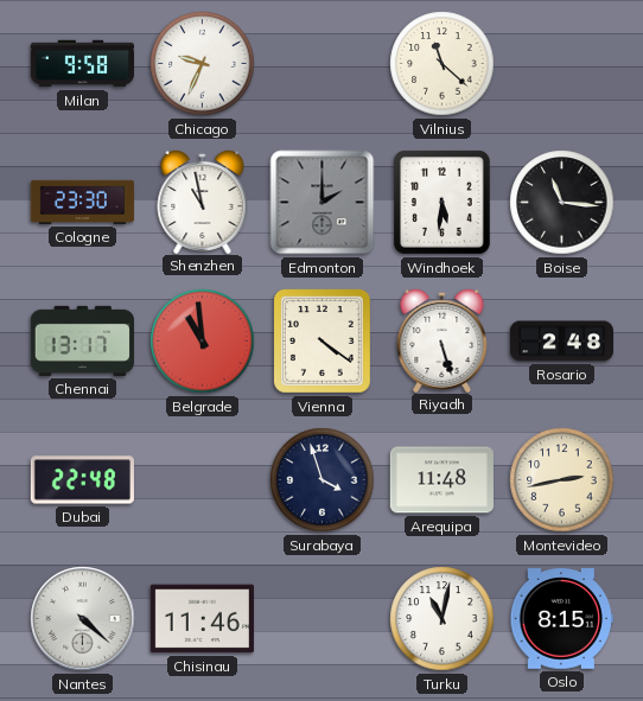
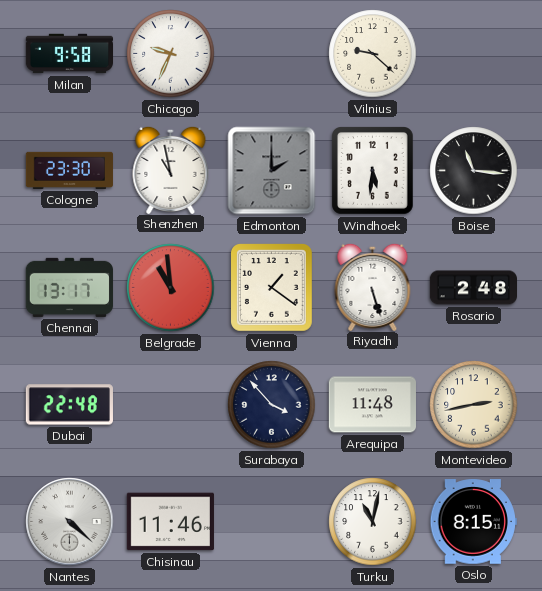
Vilnius: 11:22 -> 9:22 (373, 54)
Vienna: 4:21 -> 1:21 (272, 288)
Surabaya: 3:57 -> 3:53 (272, 405)
